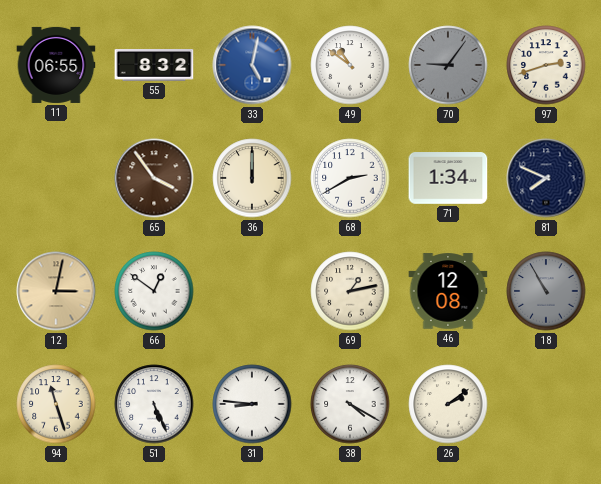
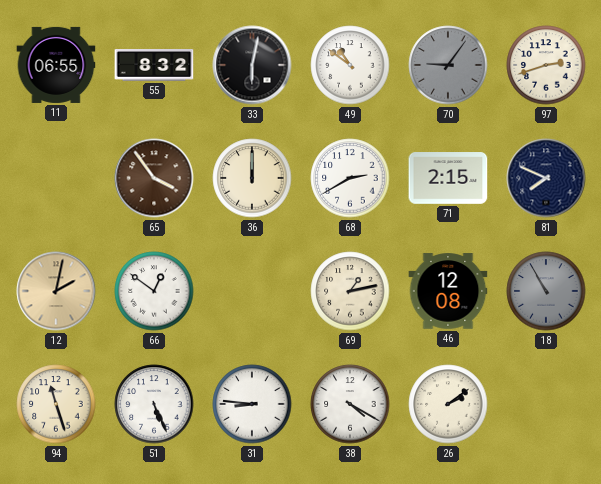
33: 5:02 -> 6:02 (252, 65)
33 dial: blue -> black (252, 65)
71: 1:34 -> 2:15 (448, 178)
12: 3:02 -> 2:02 (56, 291)
